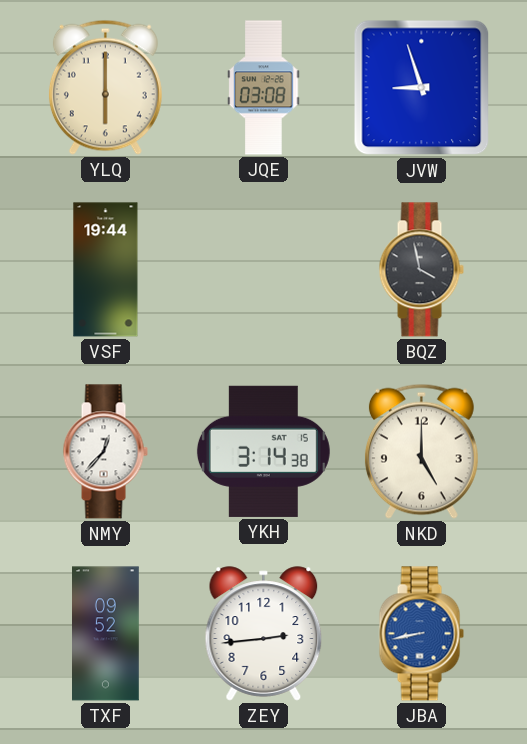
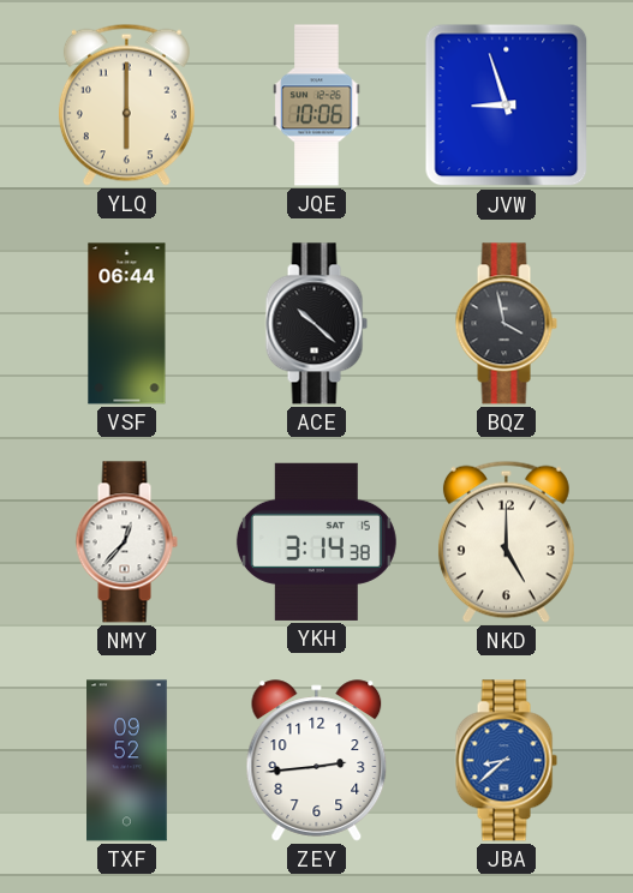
JQE: 03:08 -> 10:06 (317, 106)
VSF: 19:44 -> 06:44 (127, 324)
ACE: none -> 10:22 (316, 324)
JBA: 8:43 -> 8:38 (506, 761)
